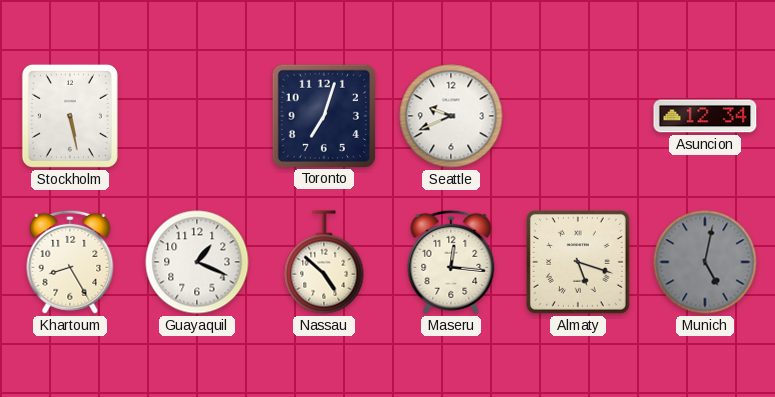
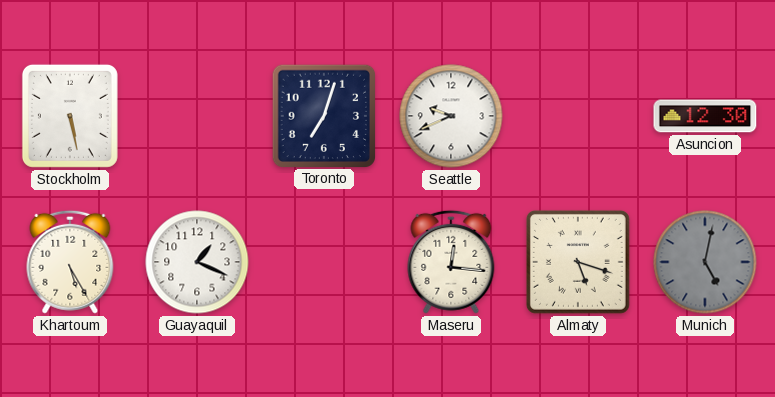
Asuncion: 12:34 -> 12:30 (705, 116)
Khartoum: 8:25 -> 5:25 (70, 262)
Nassau: 4:52 -> none (324, 262)
